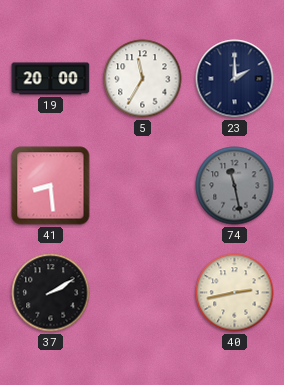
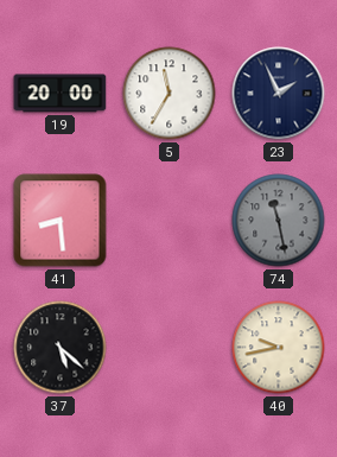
23: 2:00 -> 1:56 (279, 94)
37: 2:10 -> 5:22 (61, 348)
40: 2:43 -> 9:43 (279, 348)
